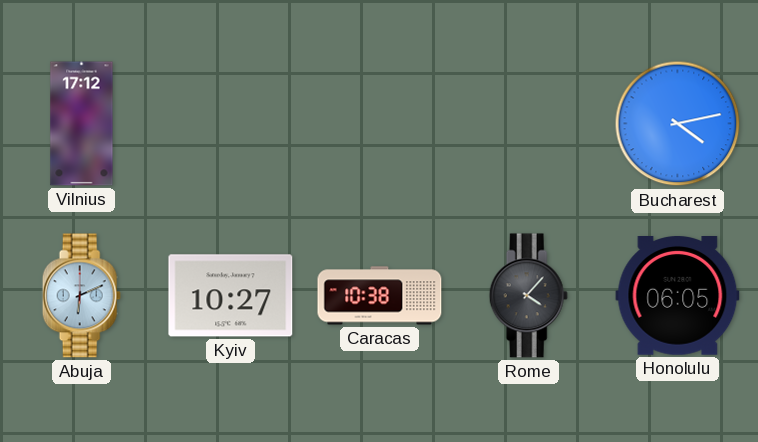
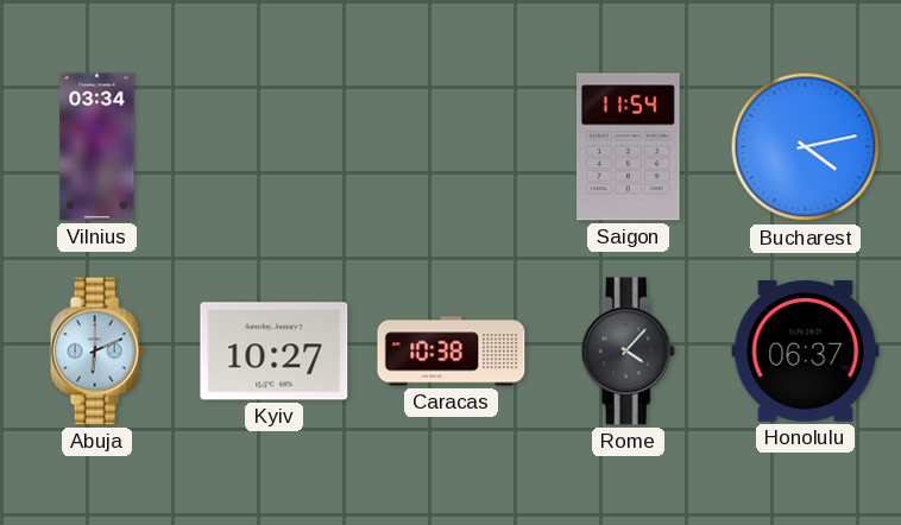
Vilnius: 17:12 -> 03:34 (97, 147)
Saigon: none -> 11:54 (629, 147)
Honolulu: 06:05 -> 06:37 (806, 352)
